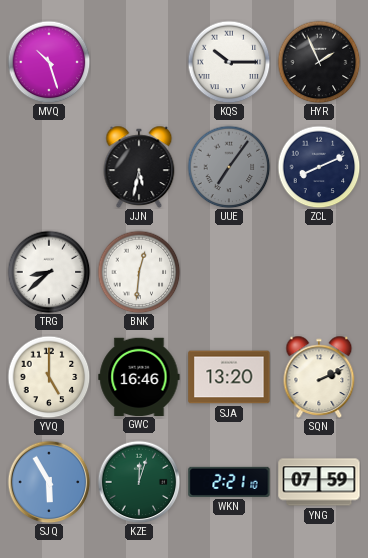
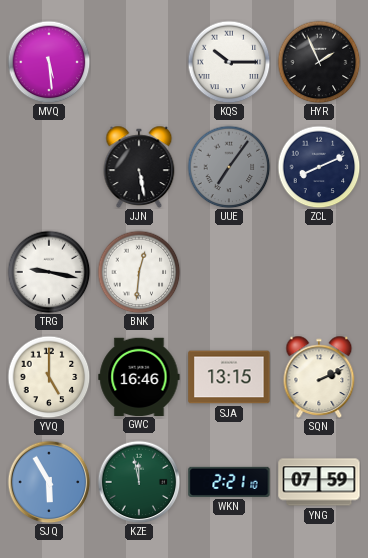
MVQ: 10:27 -> 5:29 (49, 62)
JJN: 5:32 -> 5:28 (139, 166)
TRG: 8:38 -> 9:17 (49, 272)
SJA: 13:20 -> 13:15 (229, 377)
KZE: 12:03 -> 11:58 (139, 482)
